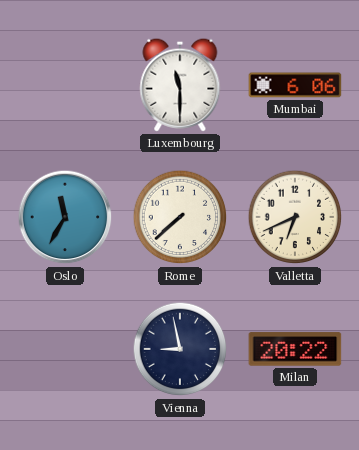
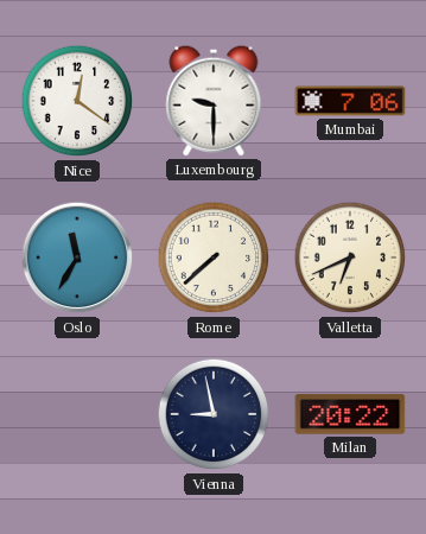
Nice: none -> 12:21 (77, 101)
Luxembourg: 11:30 -> 9:30 (214, 101)
Mumbai: 6:06 -> 7:06 (350, 101)
